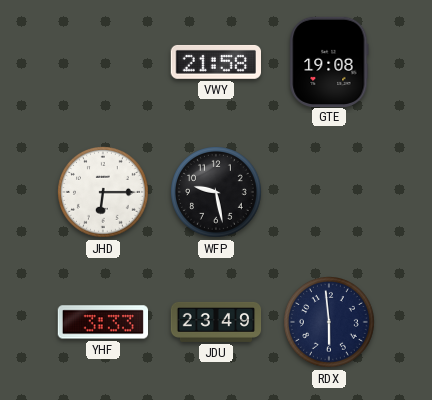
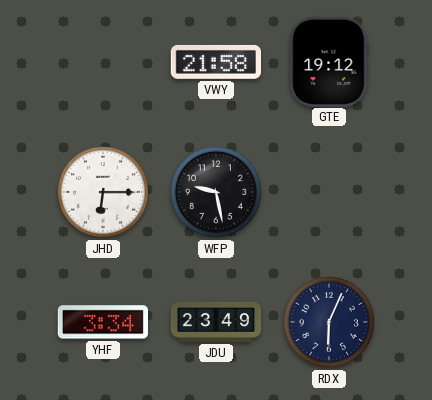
GTE: 19:08 -> 19:12 (329, 61)
YHF: 3:33 -> 3:34 (102, 322)
RDX: 5:59 -> 6:04 (330, 323)
